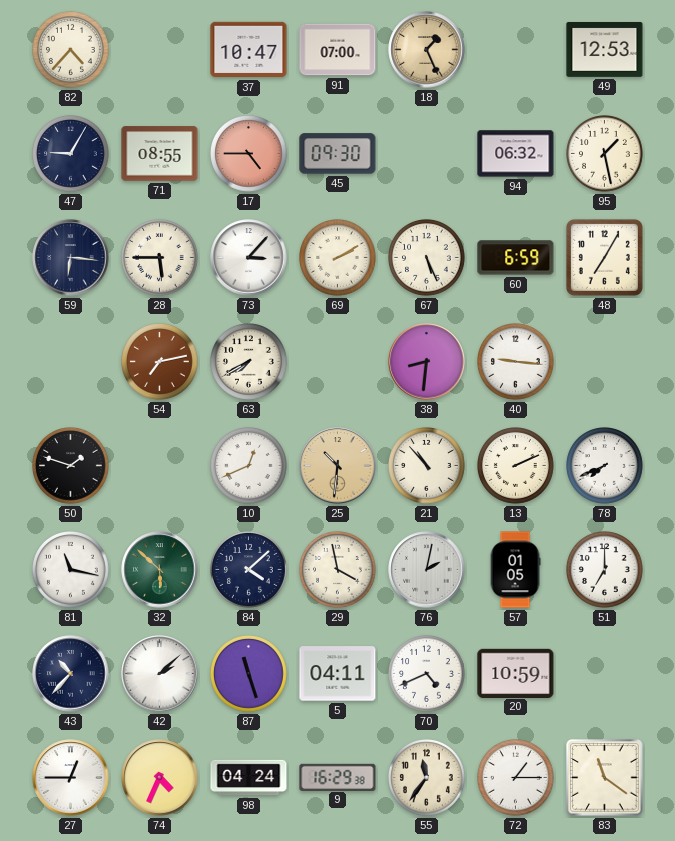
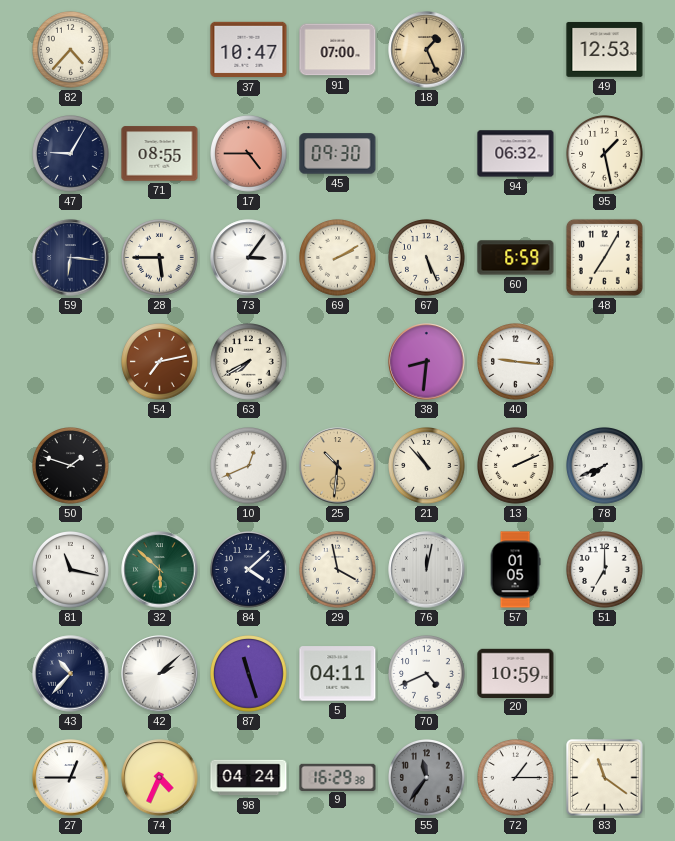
73: 3:07 -> 3:06 (249, 258)
76: 2:02 -> 12:02 (427, 570)
55 dial: cream -> grey (427, 778)
